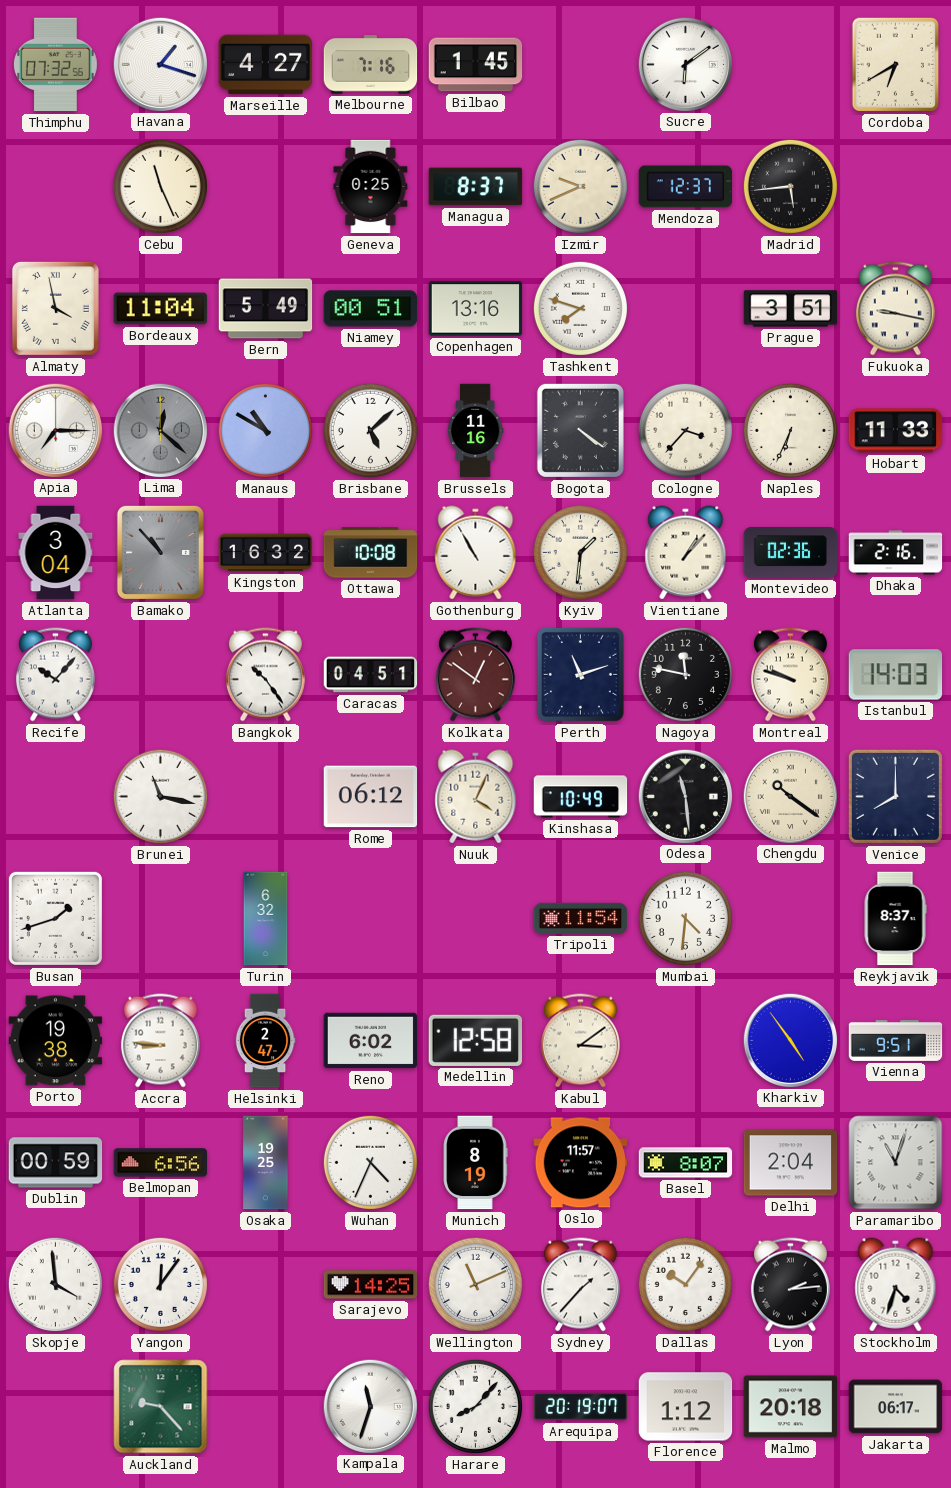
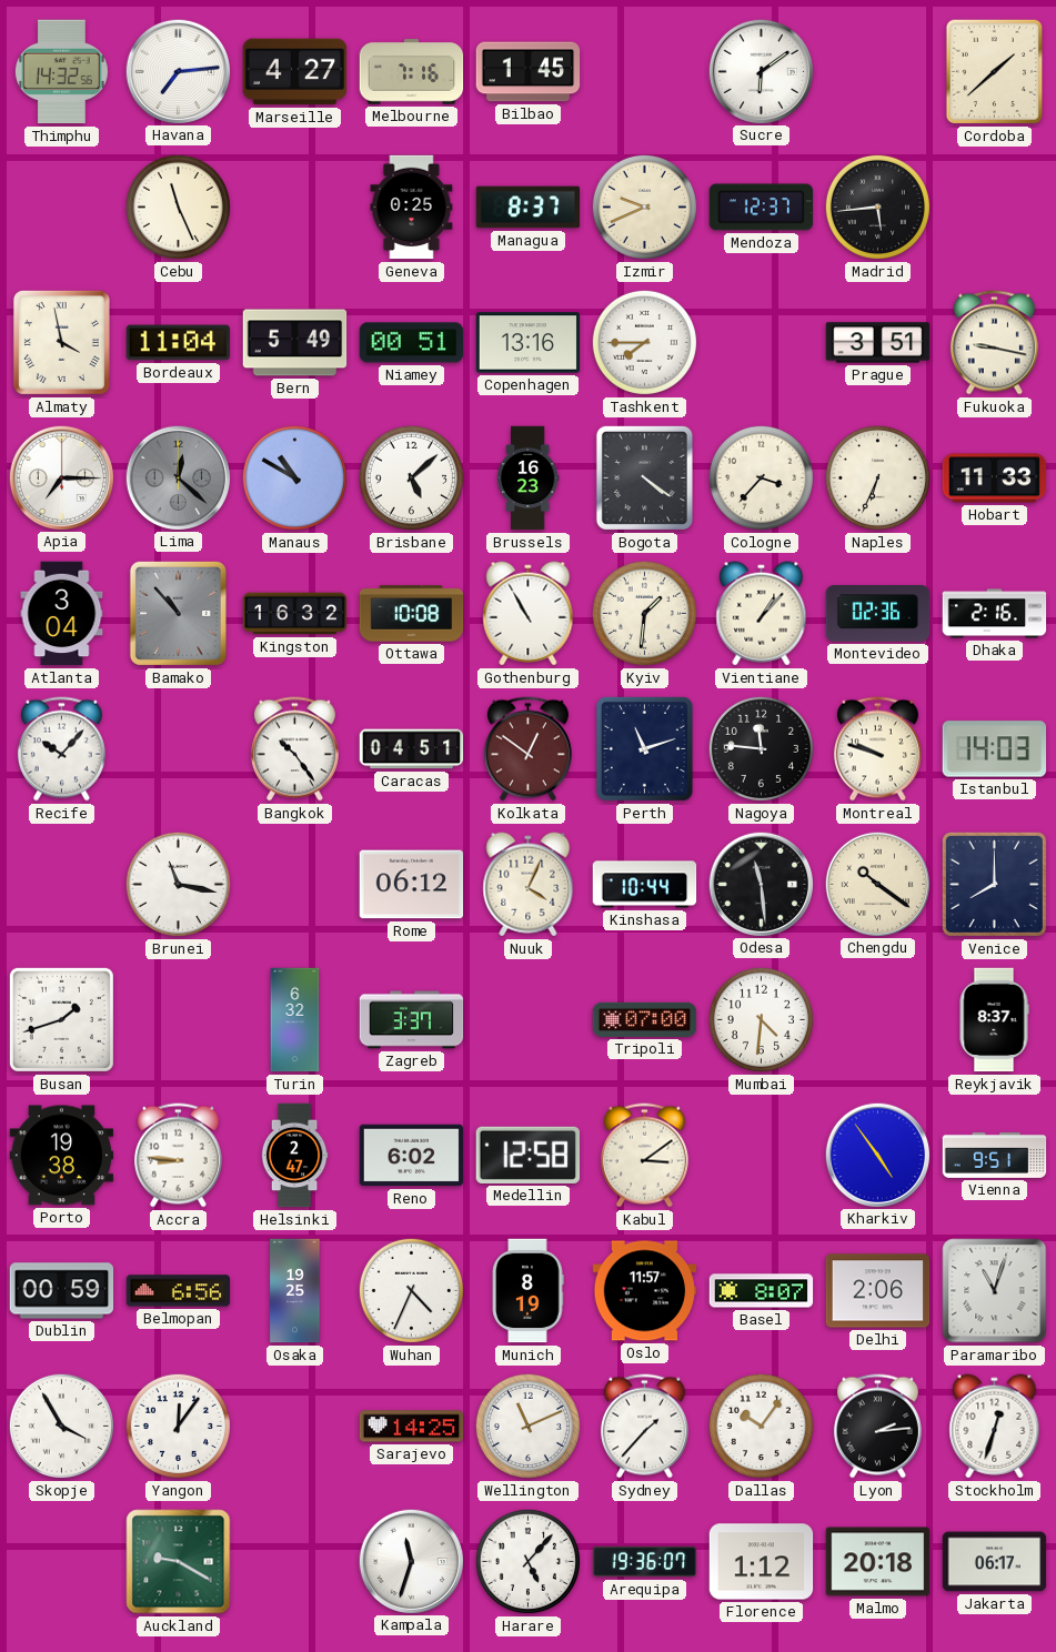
Thimphu: 07:32 -> 14:32 (61, 72)
Havana: 1:18 -> 7:14 (178, 71)
Cordoba: 6:40 -> 1:38 (995, 72)
Tashkent: 7:48 -> 7:45 (644, 342)
Brussels: 11:16 -> 16:23 (527, 479)
Nagoya: 11:47 -> 11:46 (761, 748)
Kinshasa: 10:49 -> 10:44 (645, 885)
Zagreb: none -> 3:37 (412, 1020)
Tripoli: 11:54 -> 07:00 (645, 1019)
Delhi: 2:04 -> 2:06 (878, 1291)
Skopje: 3:59 -> 3:55 (61, 1426)
Stockholm: 4:33 -> 12:33 (995, 1427)
Auckland: 9:23 -> 9:20 (179, 1562)
Harare: 8:07 -> 5:07 (527, 1561)
Arequipa: 20:19 -> 19:36 (645, 1562)
